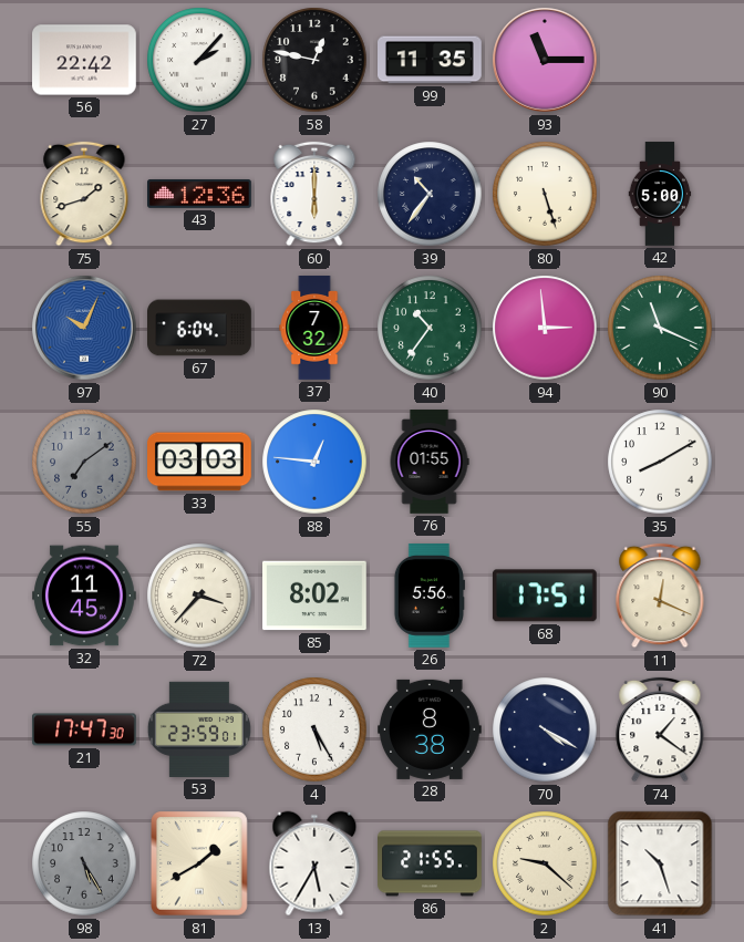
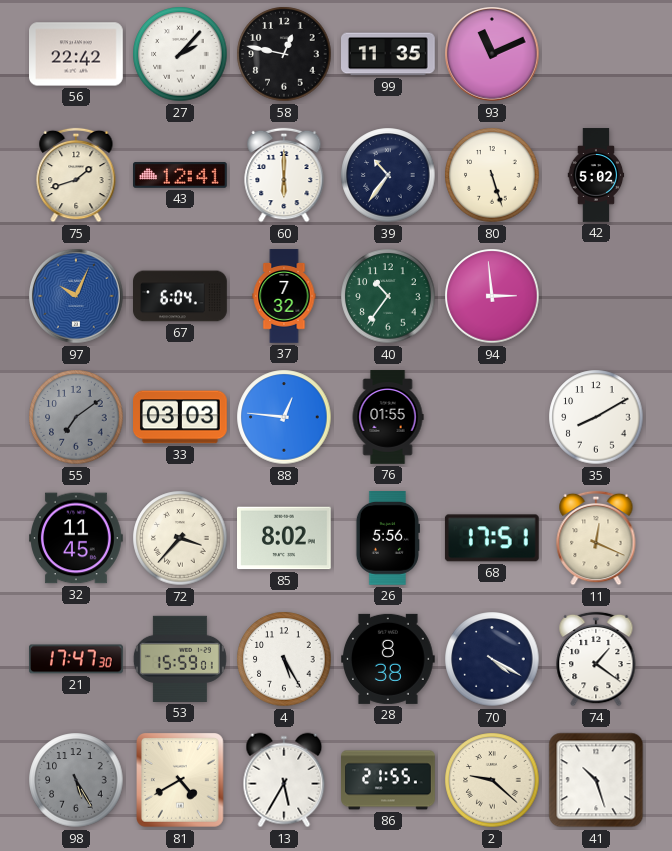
93: 11:15 -> 11:11 (492, 54)
43: 12:36 -> 12:41 (181, 176)
42: 5:00 -> 5:02 (596, 175)
90: 11:19 -> none (660, 328)
53: 23:59 -> 15:59 (180, 659)
81: 1:40 -> 4:40 (181, 781)
